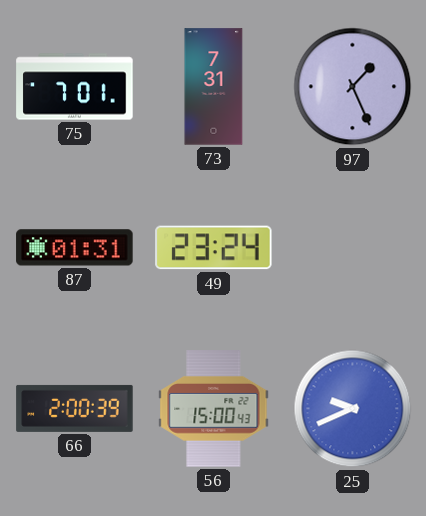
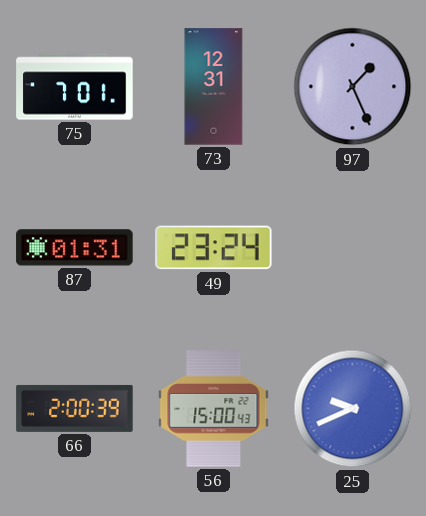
73: 7:31 -> 12:31 (214, 87)
